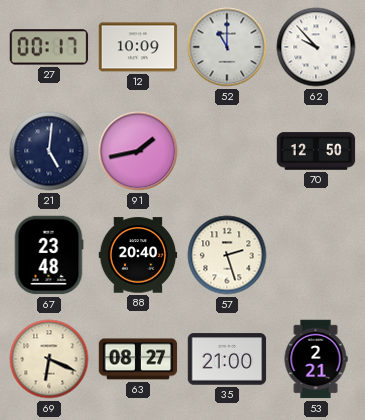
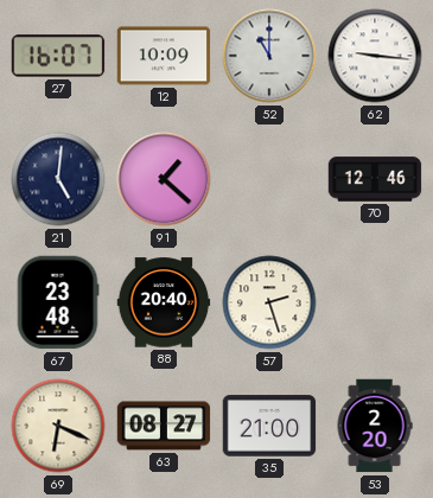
27: 00:17 -> 16:07 (58, 56)
62: 9:53 -> 9:16 (375, 56)
91: 1:43 -> 1:22 (164, 179)
70: 12:50 -> 12:46 (375, 179)
53: 2:21 -> 2:20 (375, 426)
